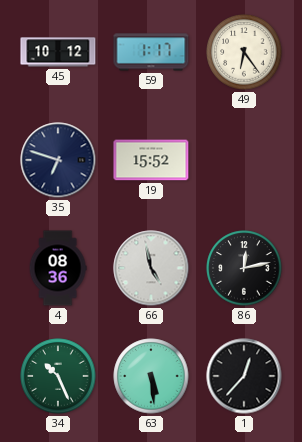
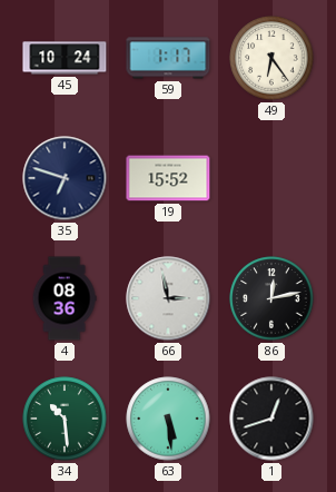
45: 10:12 -> 10:24 (65, 58)
66: 4:58 -> 2:58 (168, 298)
34: 10:26 -> 10:29 (65, 419)
1: 12:37 -> 12:42 (271, 419)
